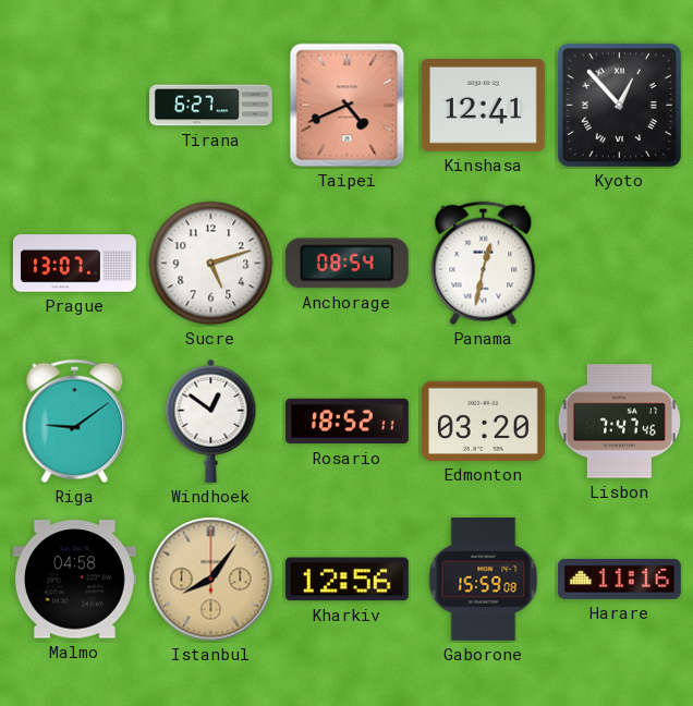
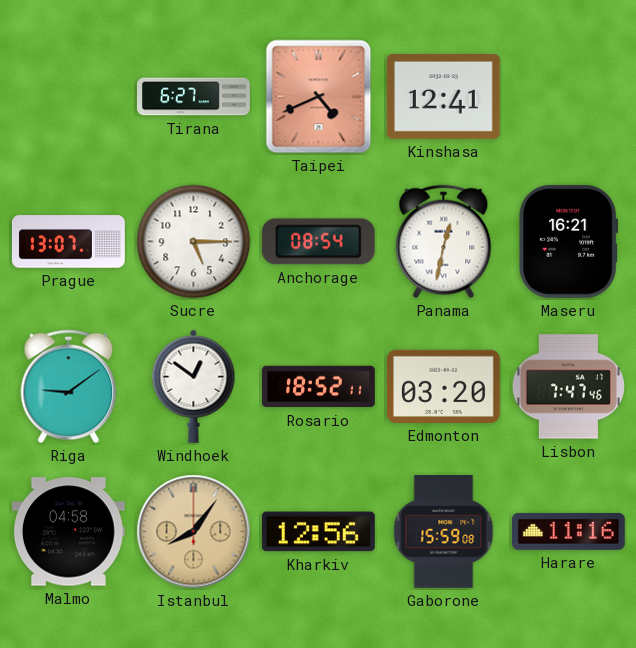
Kyoto: 12:53 -> none (619, 105)
Sucre: 5:12 -> 5:15 (194, 242)
Maseru: none -> 16:21 (569, 241)
